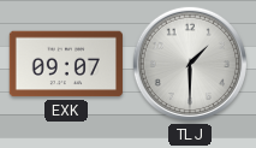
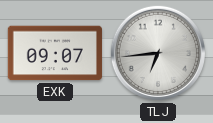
TLJ: 1:30 -> 6:44 (158, 53)
